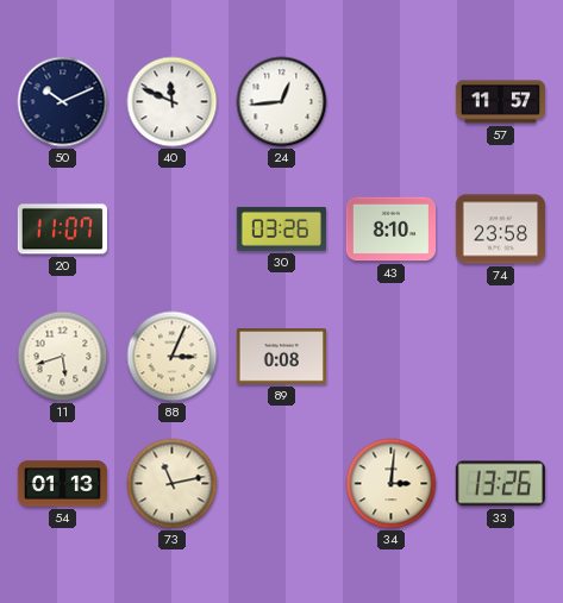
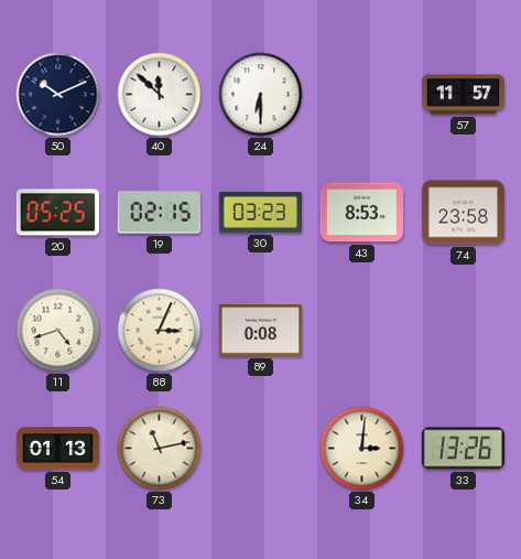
40: 11:49 -> 11:52 (160, 95)
24: 12:44 -> 6:30 (261, 95)
20: 11:07 -> 05:25 (57, 213)
19: none -> 02:15 (159, 213)
30: 03:26 -> 03:23 (260, 212)
43: 8:10 -> 8:53 (361, 213)
11: 5:42 -> 4:42 (58, 331)
